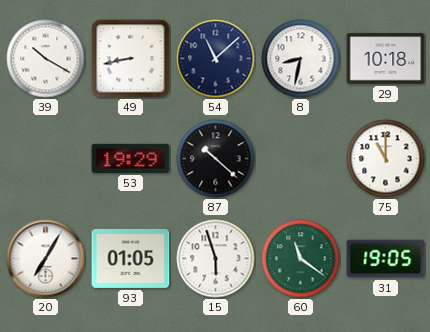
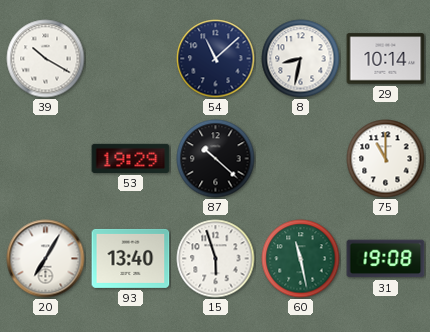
49: 8:43 -> none (131, 59)
29: 10:18 -> 10:14 (386, 59)
93: 01:05 -> 13:40 (131, 258)
60: 11:21 -> 11:28 (301, 259)
31: 19:05 -> 19:08 (386, 259)
